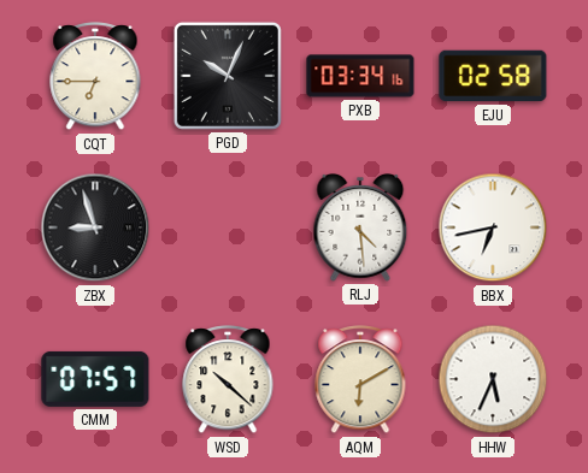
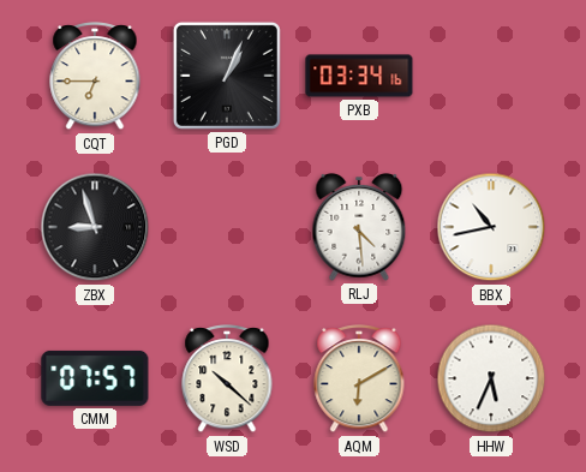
PGD: 10:04 -> 1:04 (227, 76)
EJU: 02:58 -> none (493, 76)
BBX: 6:43 -> 10:43 (491, 227)
